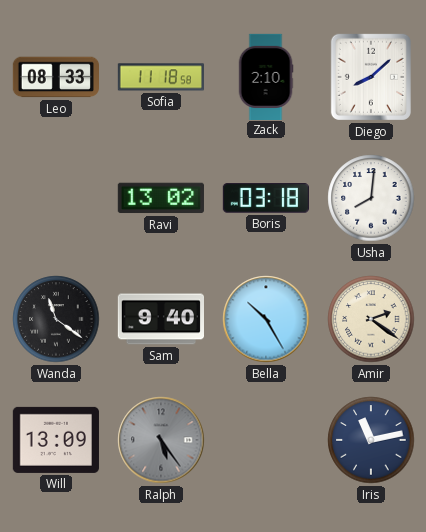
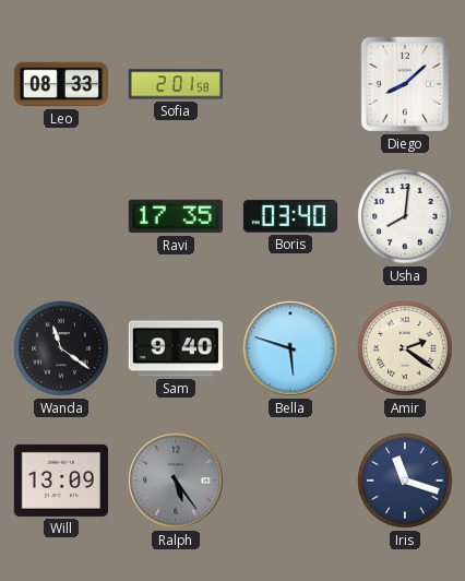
Sofia: 11:18 -> 2:01 (176, 84)
Zack: 2:10 -> none (266, 76)
Ravi: 13:02 -> 17:35 (176, 216)
Boris: 03:18 -> 03:40 (290, 216)
Bella: 10:25 -> 5:48 (290, 348)
Iris: 11:13 -> 11:18 (405, 481)
